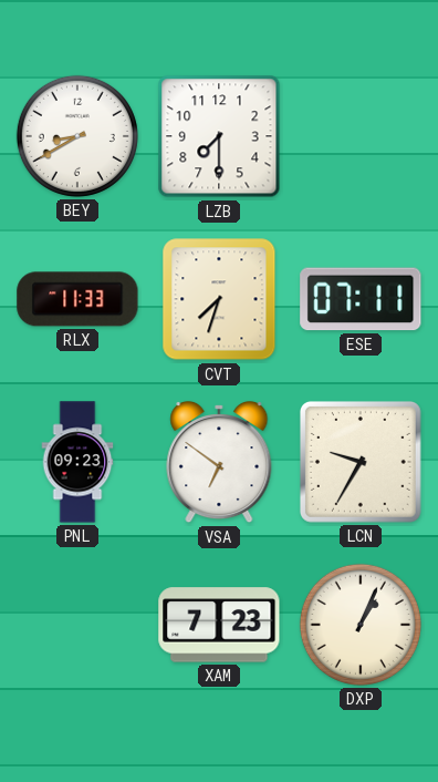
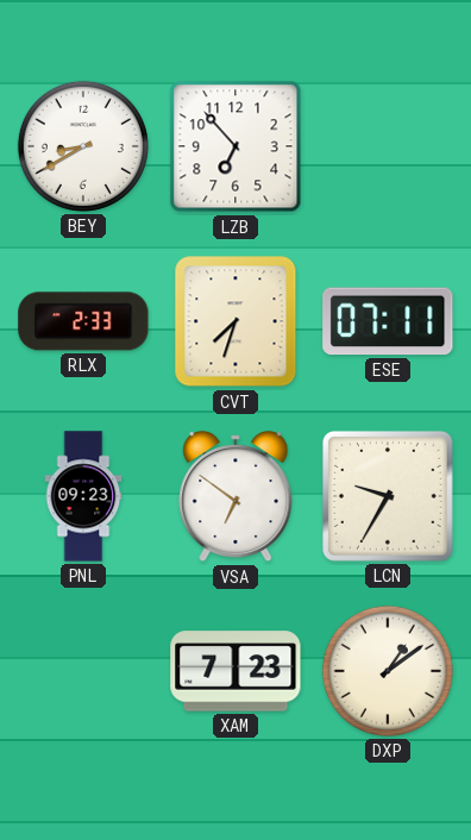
LZB: 7:30 -> 6:53 (235, 146)
RLX: 11:33 -> 2:33 (83, 321)
DXP: 1:04 -> 1:09 (388, 671)
